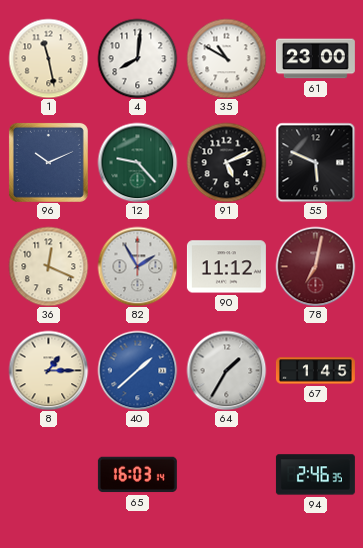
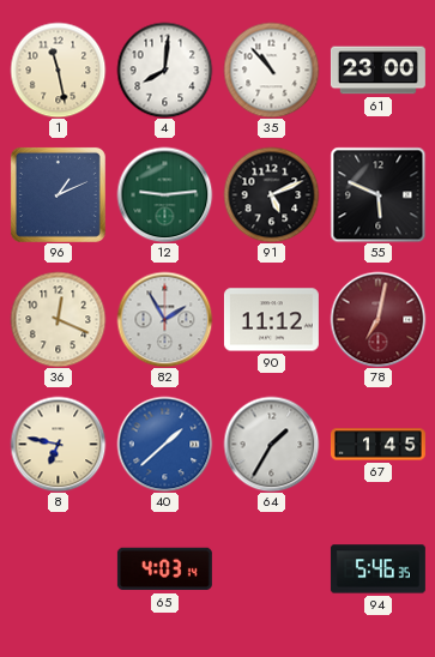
35: 10:50 -> 10:53 (271, 70)
96: 10:11 -> 1:11 (58, 194)
12: 9:23 -> 9:14 (164, 194)
8: 1:15 -> 6:47 (58, 444)
65: 16:03 -> 4:03 (164, 569)
94: 2:46 -> 5:46 (377, 569)
